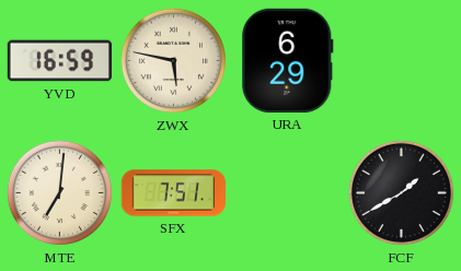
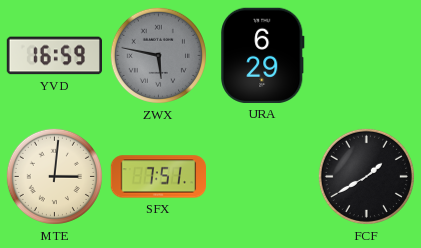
ZWX dial: cream -> grey (158, 55)
MTE: 7:01 -> 3:01 (54, 176)
